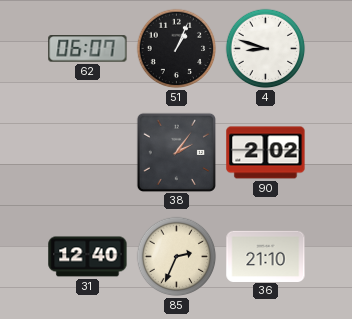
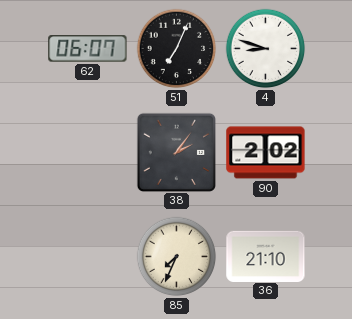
51: 1:04 -> 7:04 (177, 49)
31: 12:40 -> none (88, 257)
85: 2:34 -> 7:34 (177, 257)
